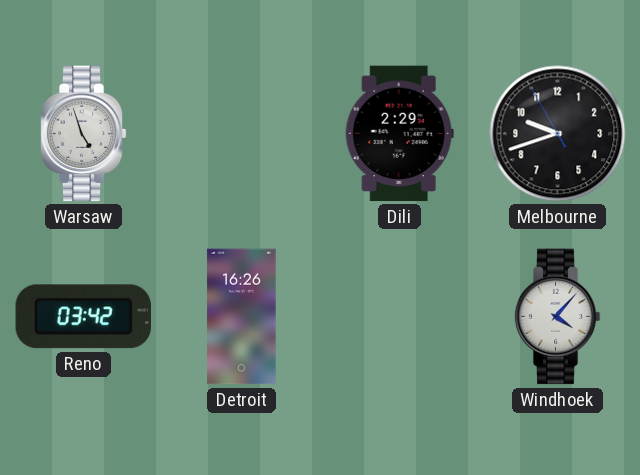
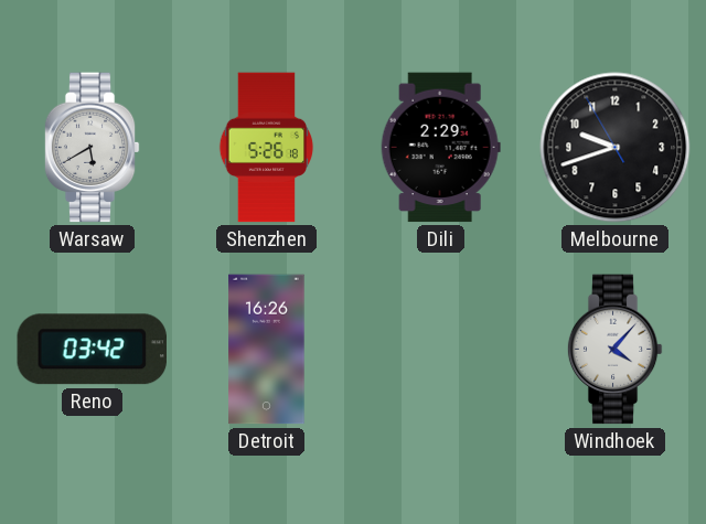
Warsaw: 4:57 -> 5:40 (92, 148)
Shenzhen: none -> 5:26 (267, 148)
